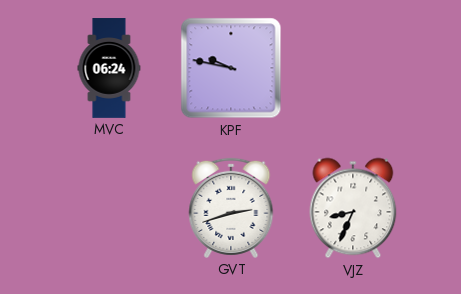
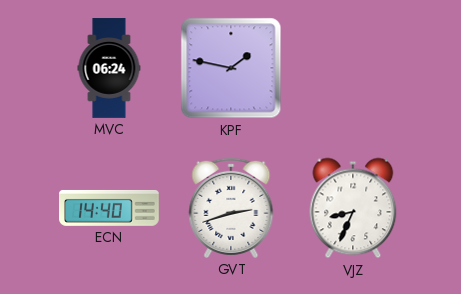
KPF: 9:47 -> 1:47 (231, 68)
ECN: none -> 14:40 (110, 208)
